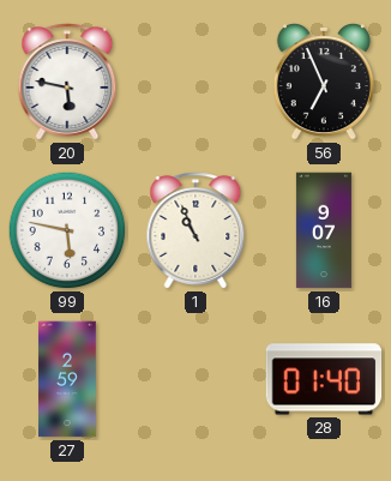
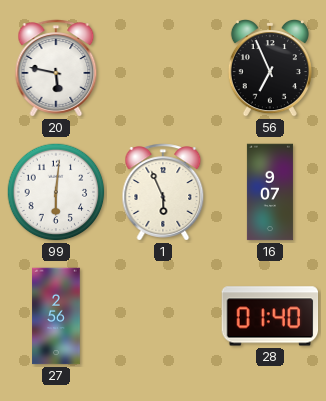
99: 5:47 -> 6:01 (56, 192)
1: 10:56 -> 5:56 (163, 192)
27: 2:59 -> 2:56 (56, 316)
